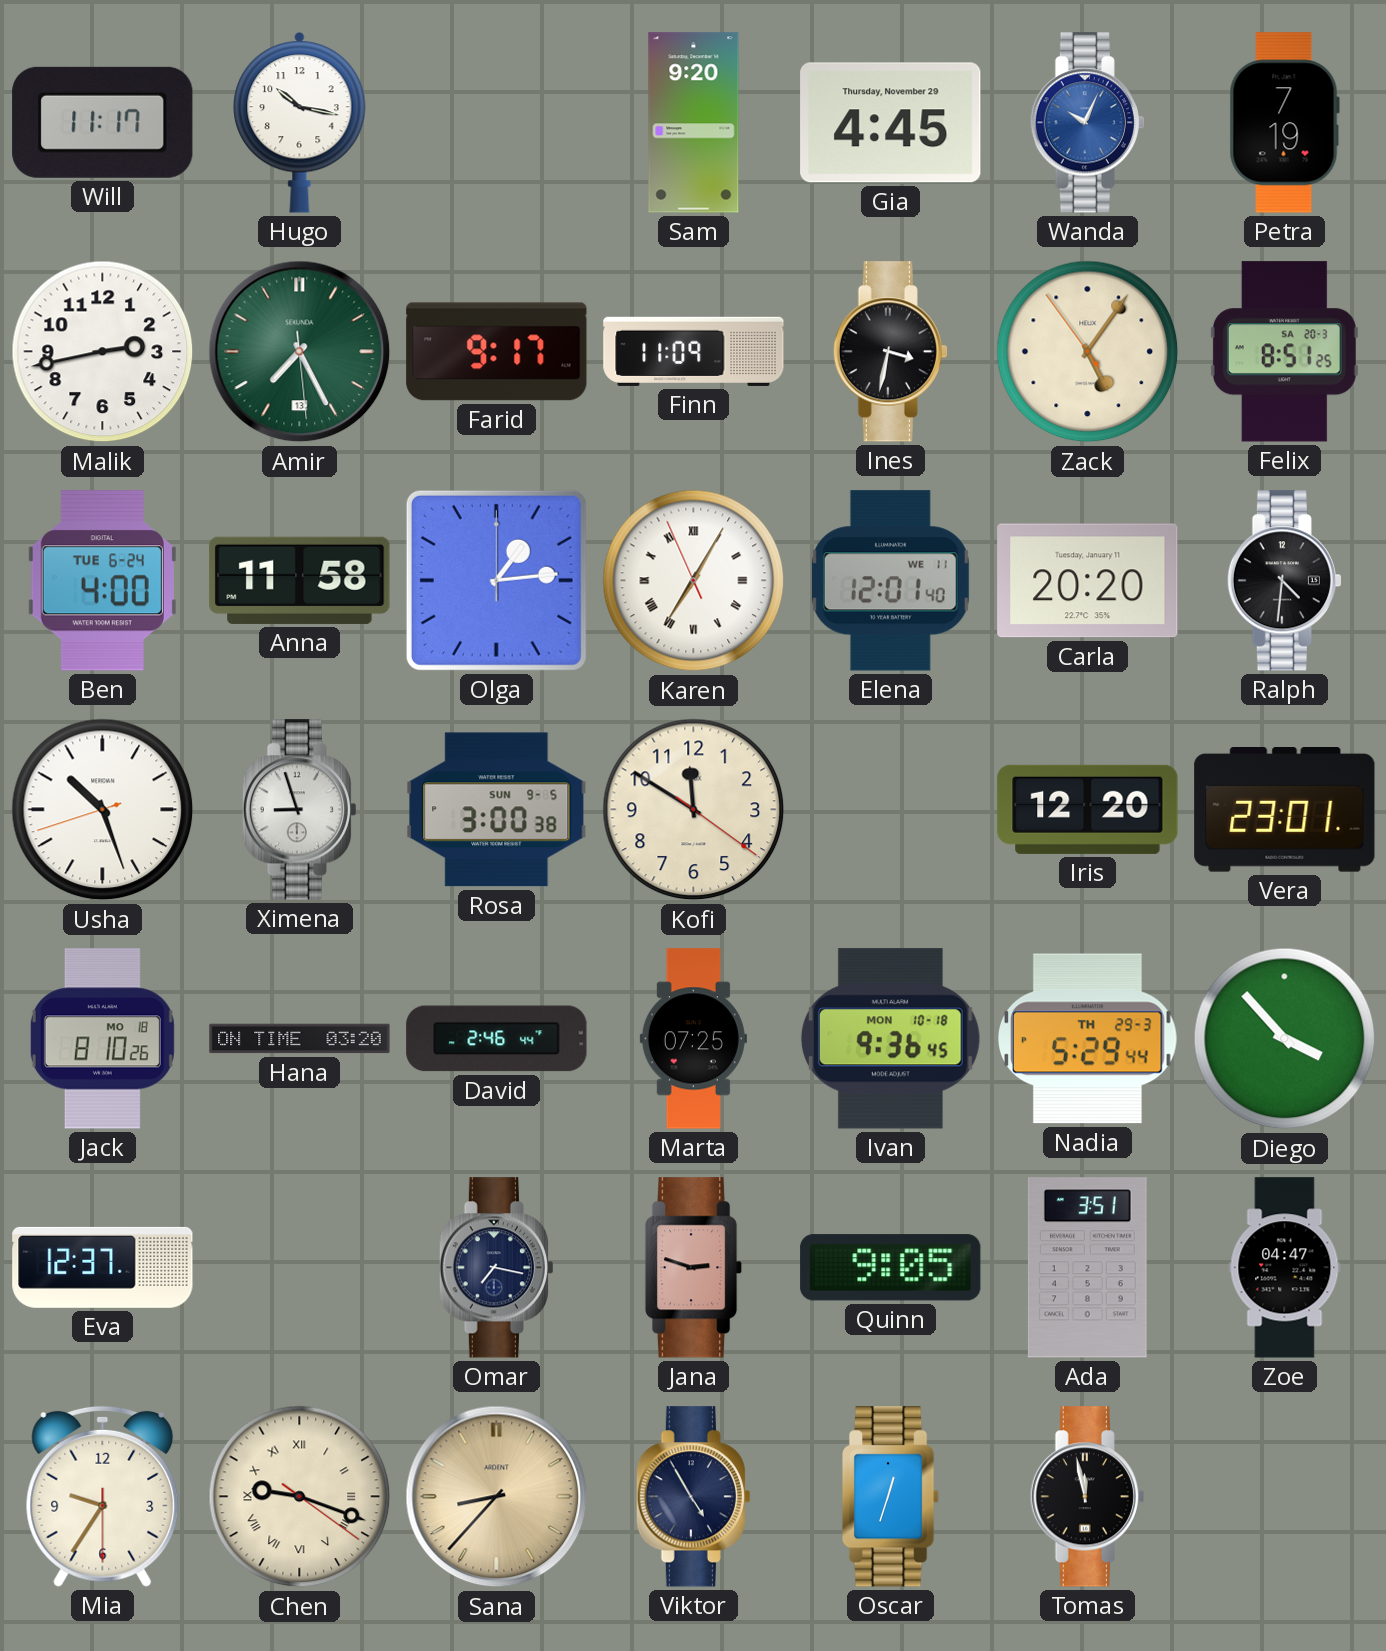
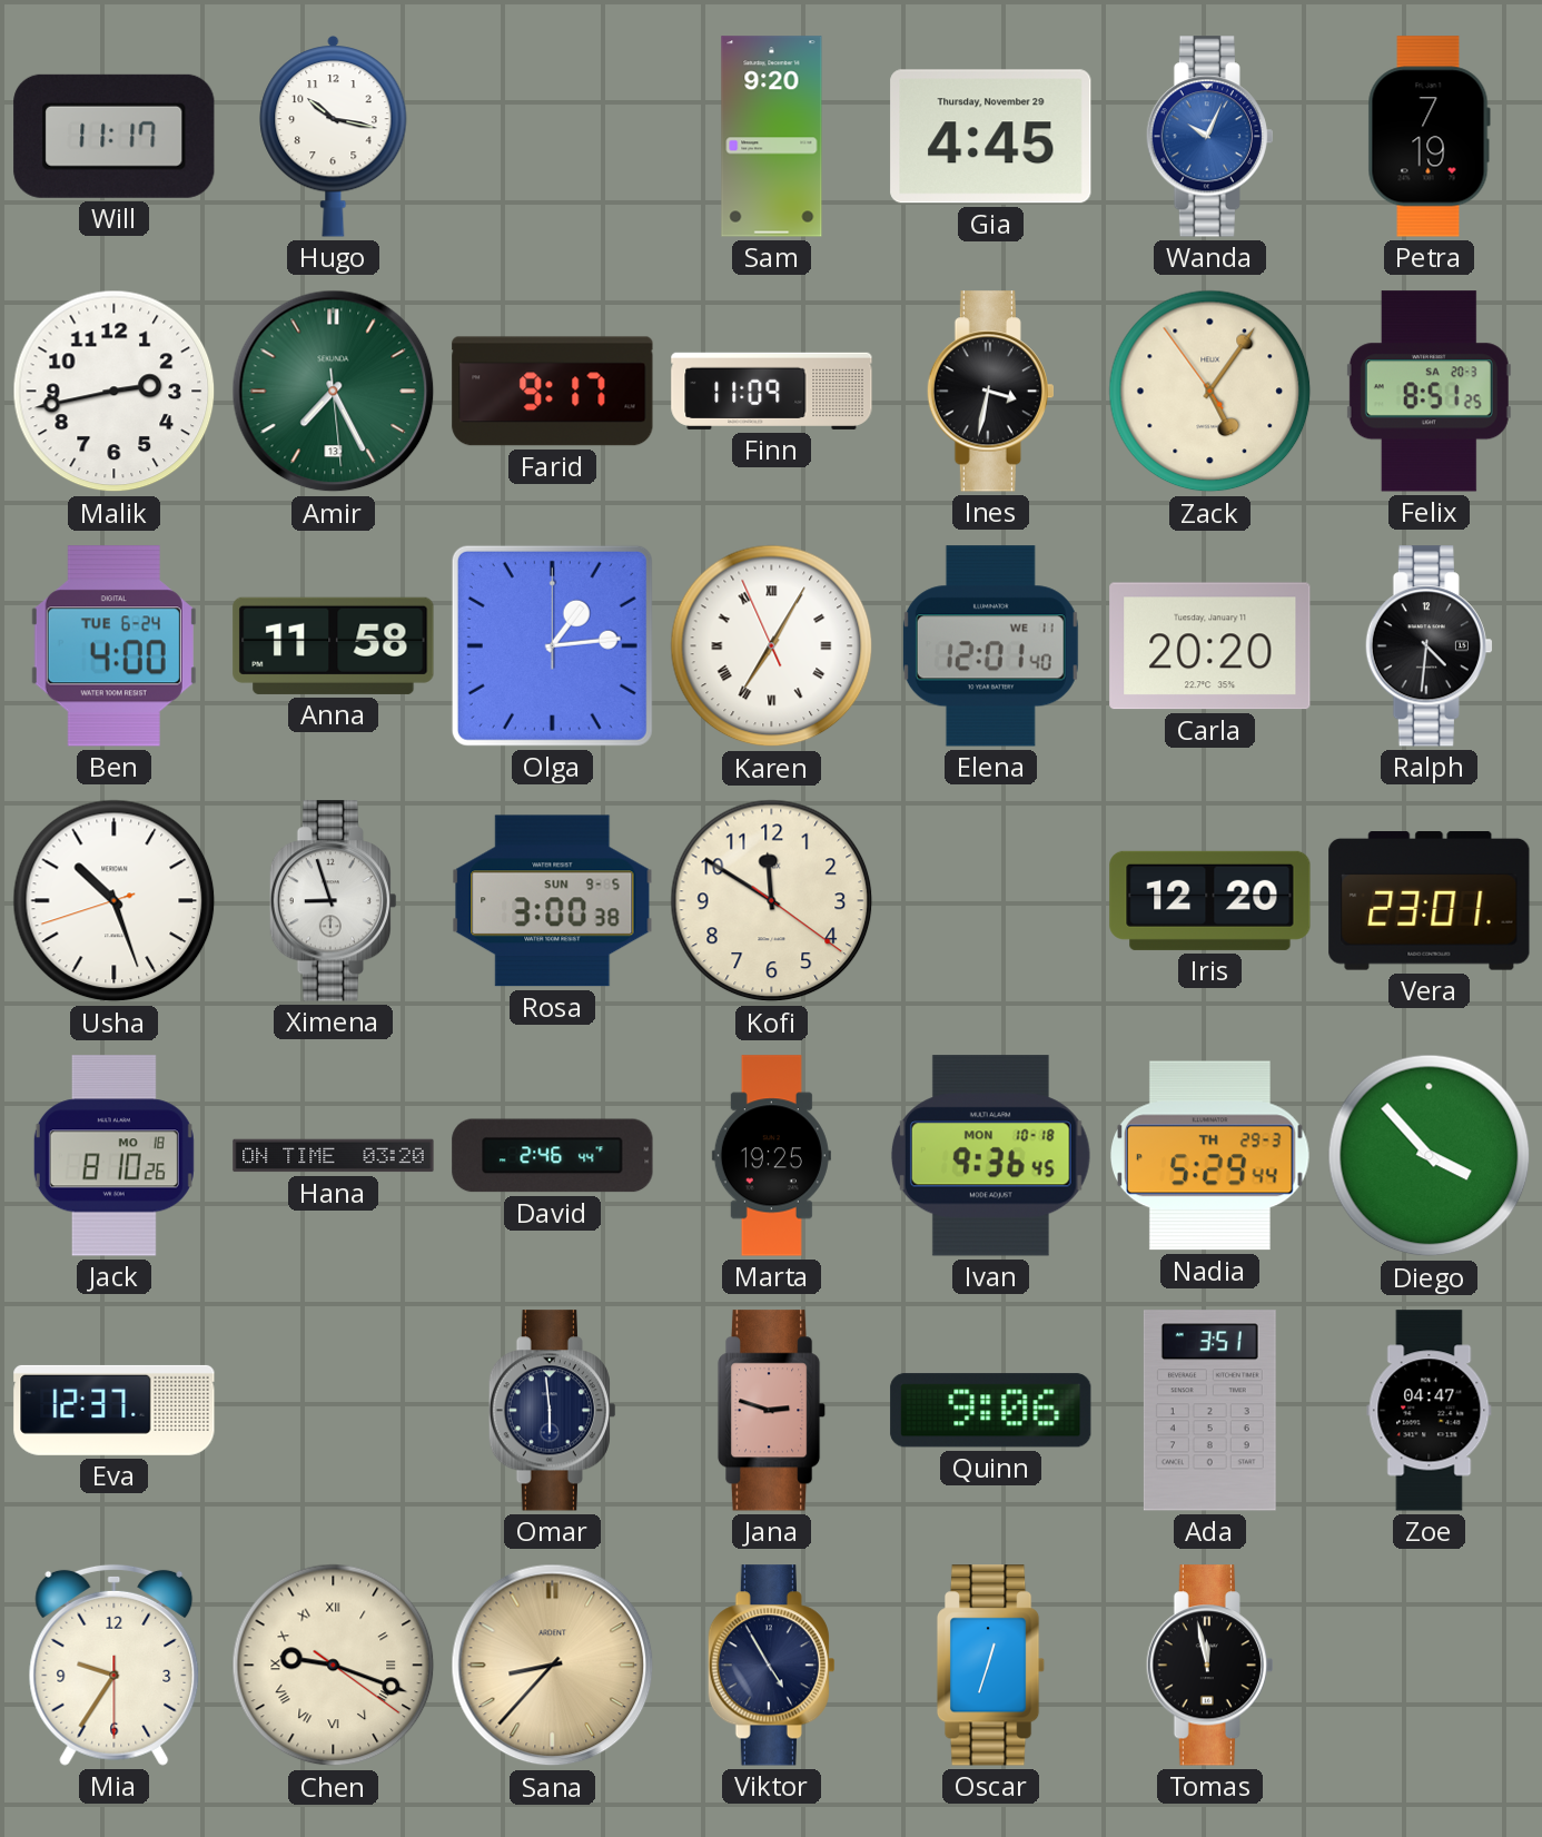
Marta: 07:25 -> 19:25 (771, 1156)
Omar: 7:17 -> 5:59 (552, 1411)
Quinn: 9:05 -> 9:06 (991, 1411)
